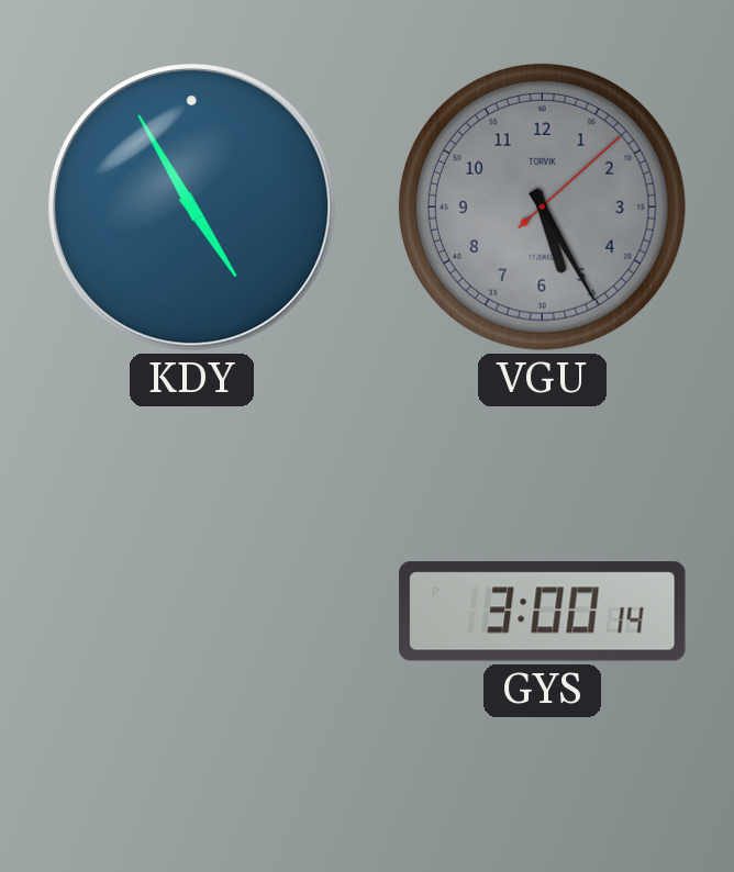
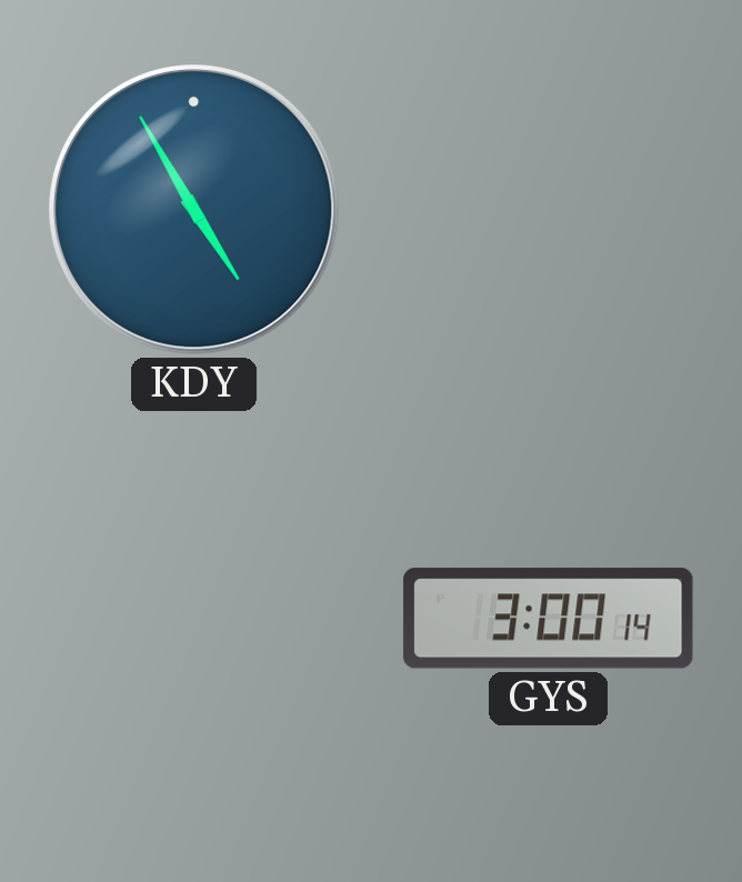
VGU: 5:25 -> none (542, 206)
